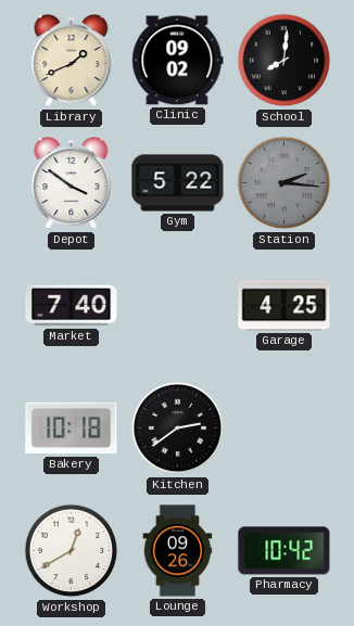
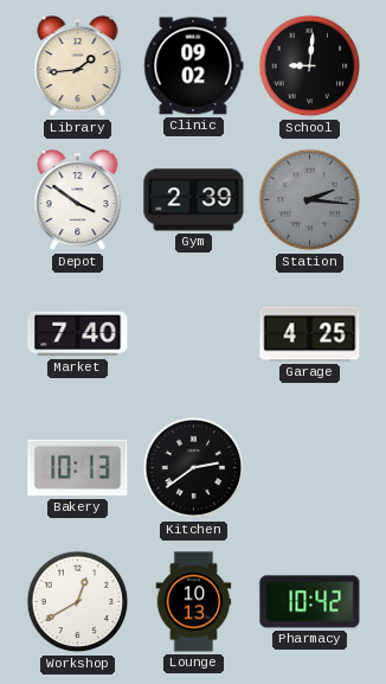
Library: 1:41 -> 1:44 (78, 68)
School: 8:01 -> 9:01 (310, 66)
Gym: 5:22 -> 2:39 (194, 200)
Bakery: 10:18 -> 10:13 (78, 468)
Lounge: 09:26 -> 10:13 (194, 602)
